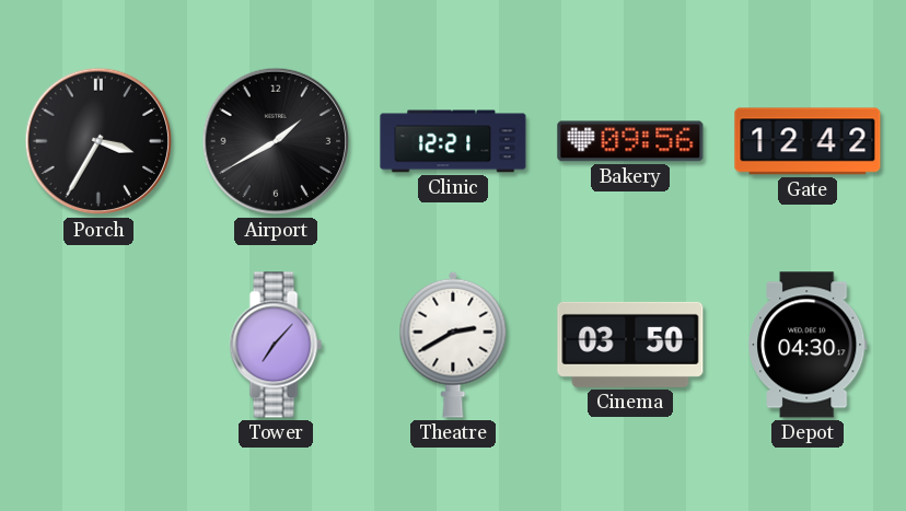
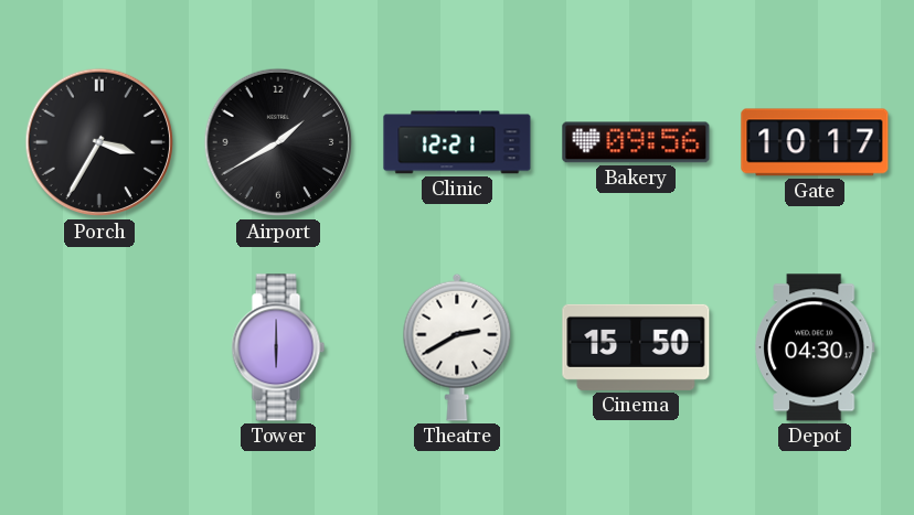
Gate: 12:42 -> 10:17 (815, 142)
Tower: 7:07 -> 6:00 (278, 347)
Cinema: 03:50 -> 15:50 (636, 347)
